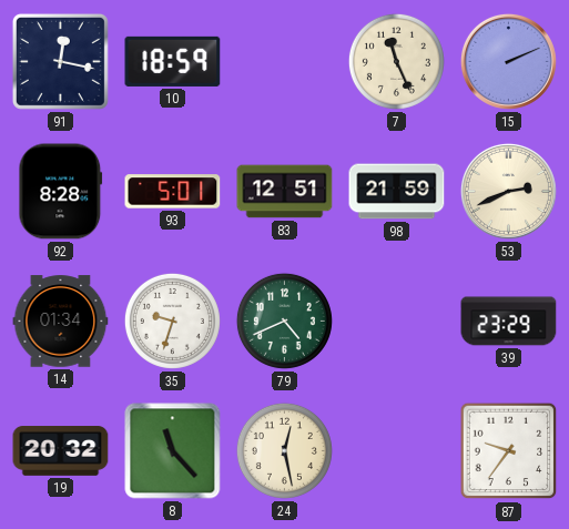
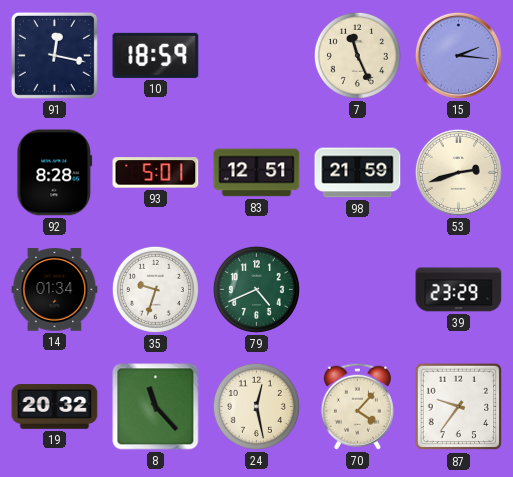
15: 2:11 -> 2:16 (458, 55)
53: 2:41 -> 2:42 (458, 172)
70: none -> 4:07 (357, 406)
